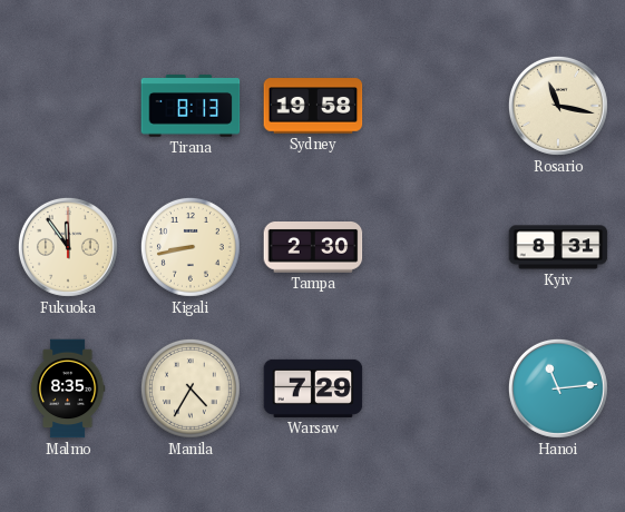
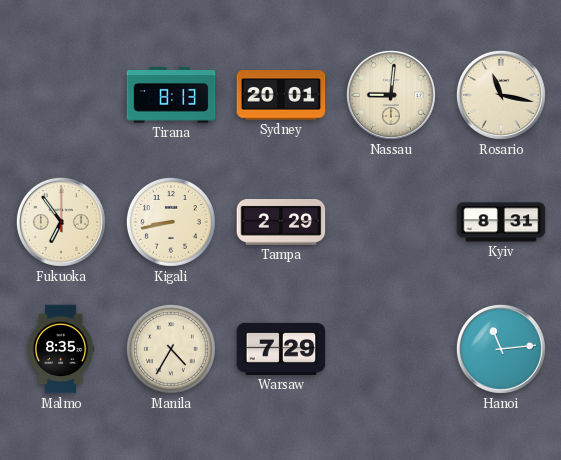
Sydney: 19:58 -> 20:01 (281, 95)
Nassau: none -> 9:01 (391, 95)
Fukuoka: 11:54 -> 6:54 (61, 222)
Tampa: 2:30 -> 2:29 (281, 223)
